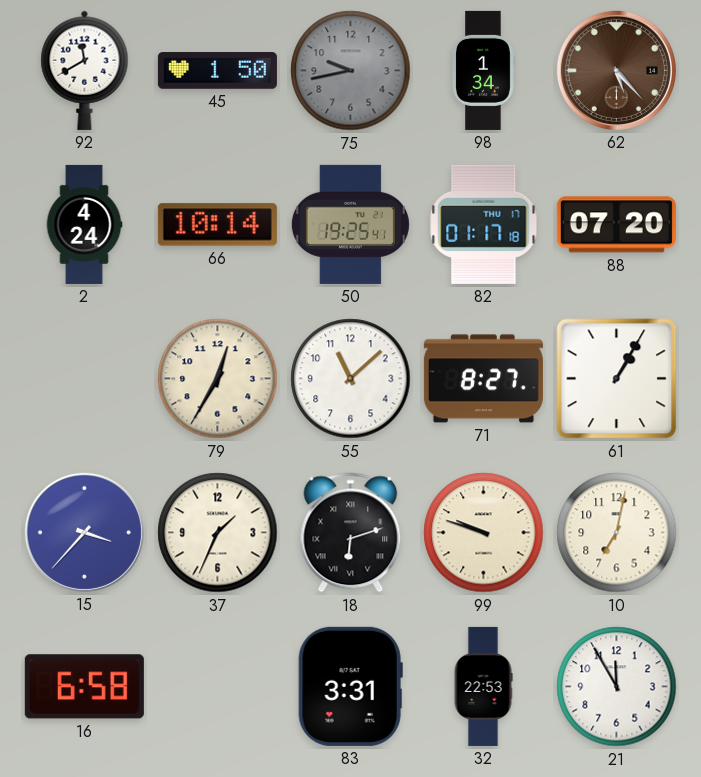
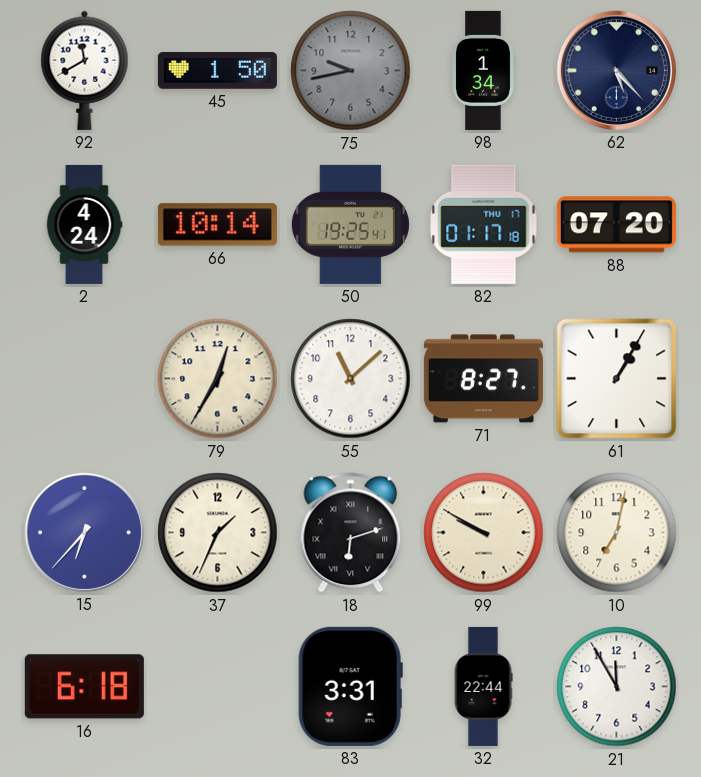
62 dial: brown -> navy (616, 70)
15: 3:37 -> 6:37 (84, 532)
99: 9:48 -> 9:50 (484, 533)
16: 6:58 -> 6:18 (84, 687)
32: 22:53 -> 22:44 (483, 686)
